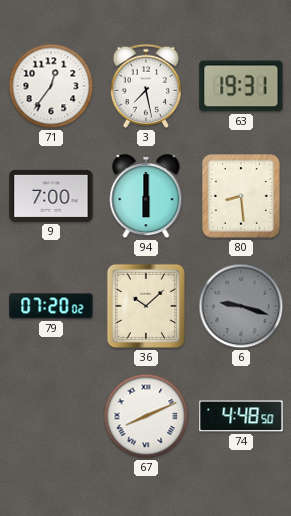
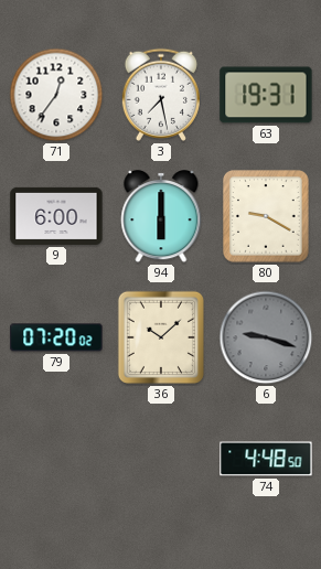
9: 7:00 -> 6:00 (56, 216)
80: 8:29 -> 9:20 (266, 216)
67: 8:11 -> none (146, 416)
